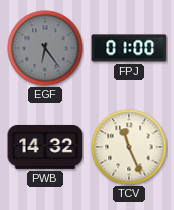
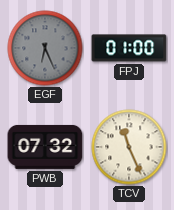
EGF: 6:24 -> 6:26 (45, 48)
PWB: 14:32 -> 07:32 (45, 147)
